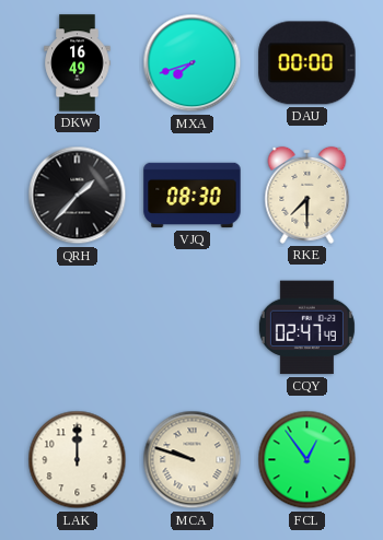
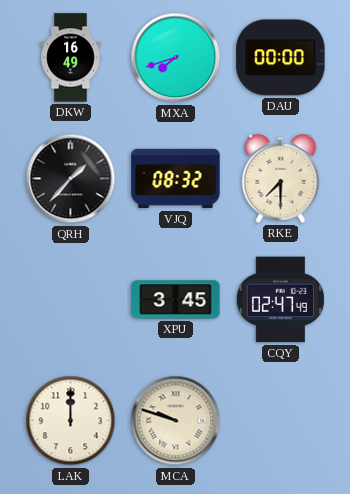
VJQ: 08:30 -> 08:32 (176, 179)
XPU: none -> 3:45 (176, 300)
FCL: 12:54 -> none (307, 460)
